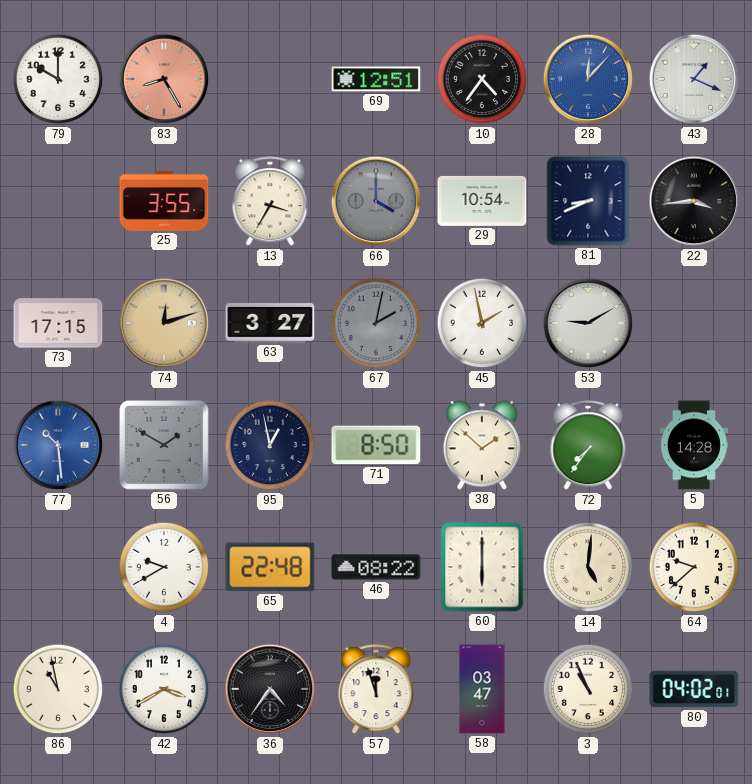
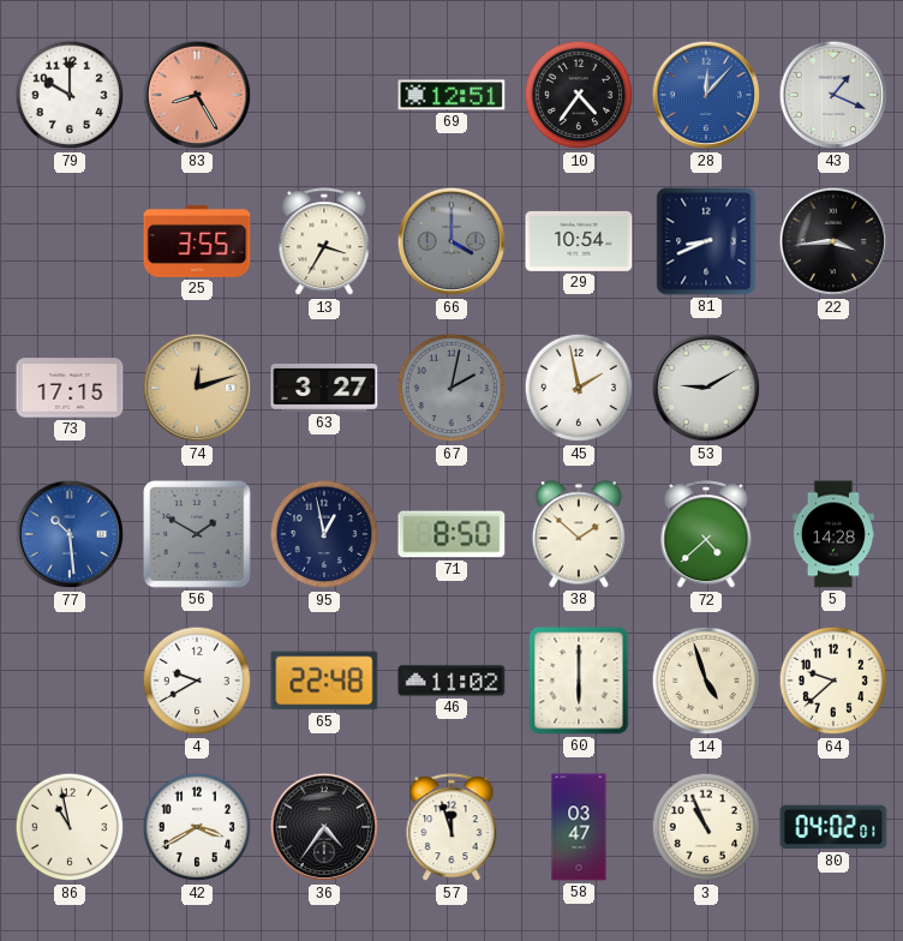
72: 7:36 -> 4:38 (706, 535)
46: 08:22 -> 11:02 (451, 681)
14: 5:01 -> 4:57 (706, 681)
